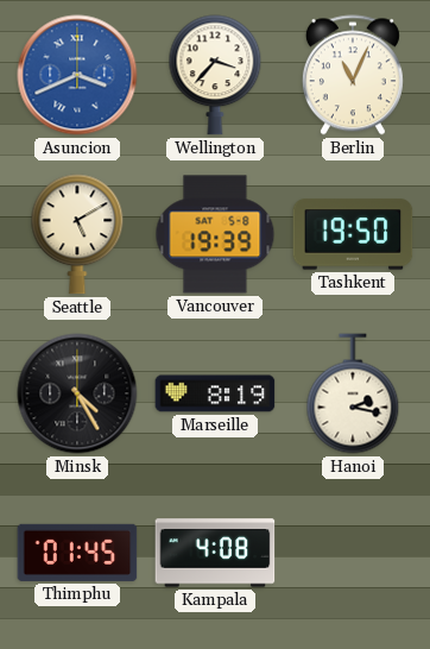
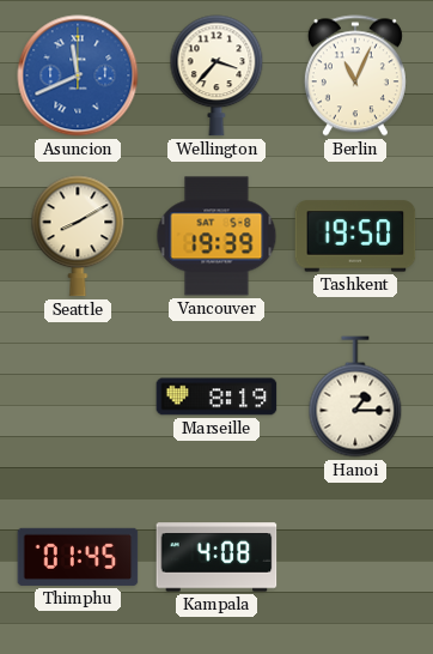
Asuncion: 3:41 -> 11:41 (78, 75)
Seattle: 5:10 -> 8:10 (78, 236)
Minsk: 4:25 -> none (77, 393)
Hanoi: 2:17 -> 1:15 (355, 396)
